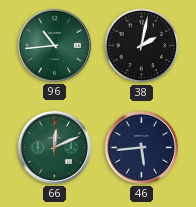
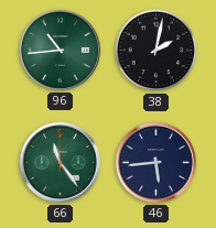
66: 12:11 -> 11:24 (60, 162)
